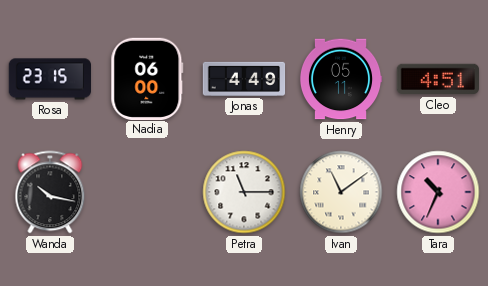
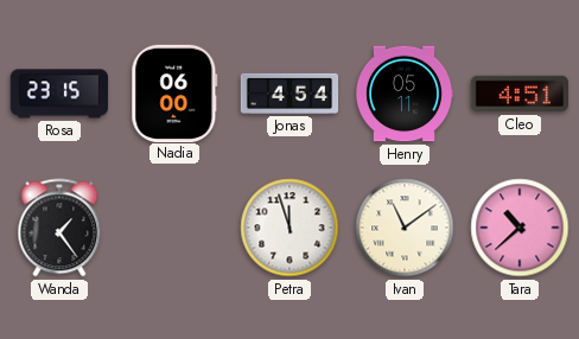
Jonas: 4:49 -> 4:54 (289, 94)
Wanda: 10:17 -> 1:24 (59, 228)
Petra: 11:15 -> 11:57 (289, 228)
Tara: 10:34 -> 10:38 (520, 228)
